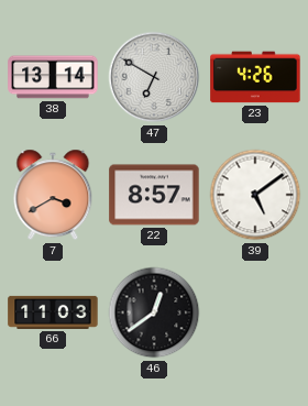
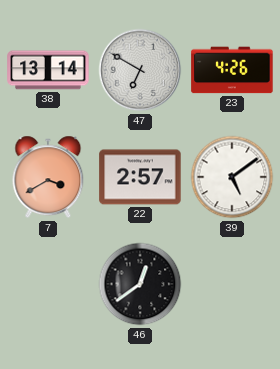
22: 8:57 -> 2:57 (140, 177)
66: 11:03 -> none (53, 312)
